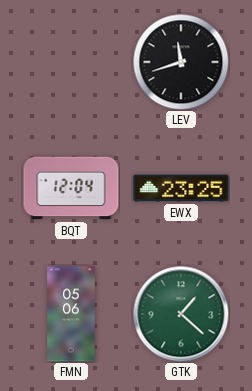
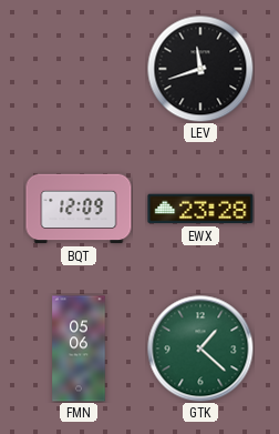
BQT: 12:04 -> 12:09 (79, 209)
EWX: 23:25 -> 23:28 (200, 209)
